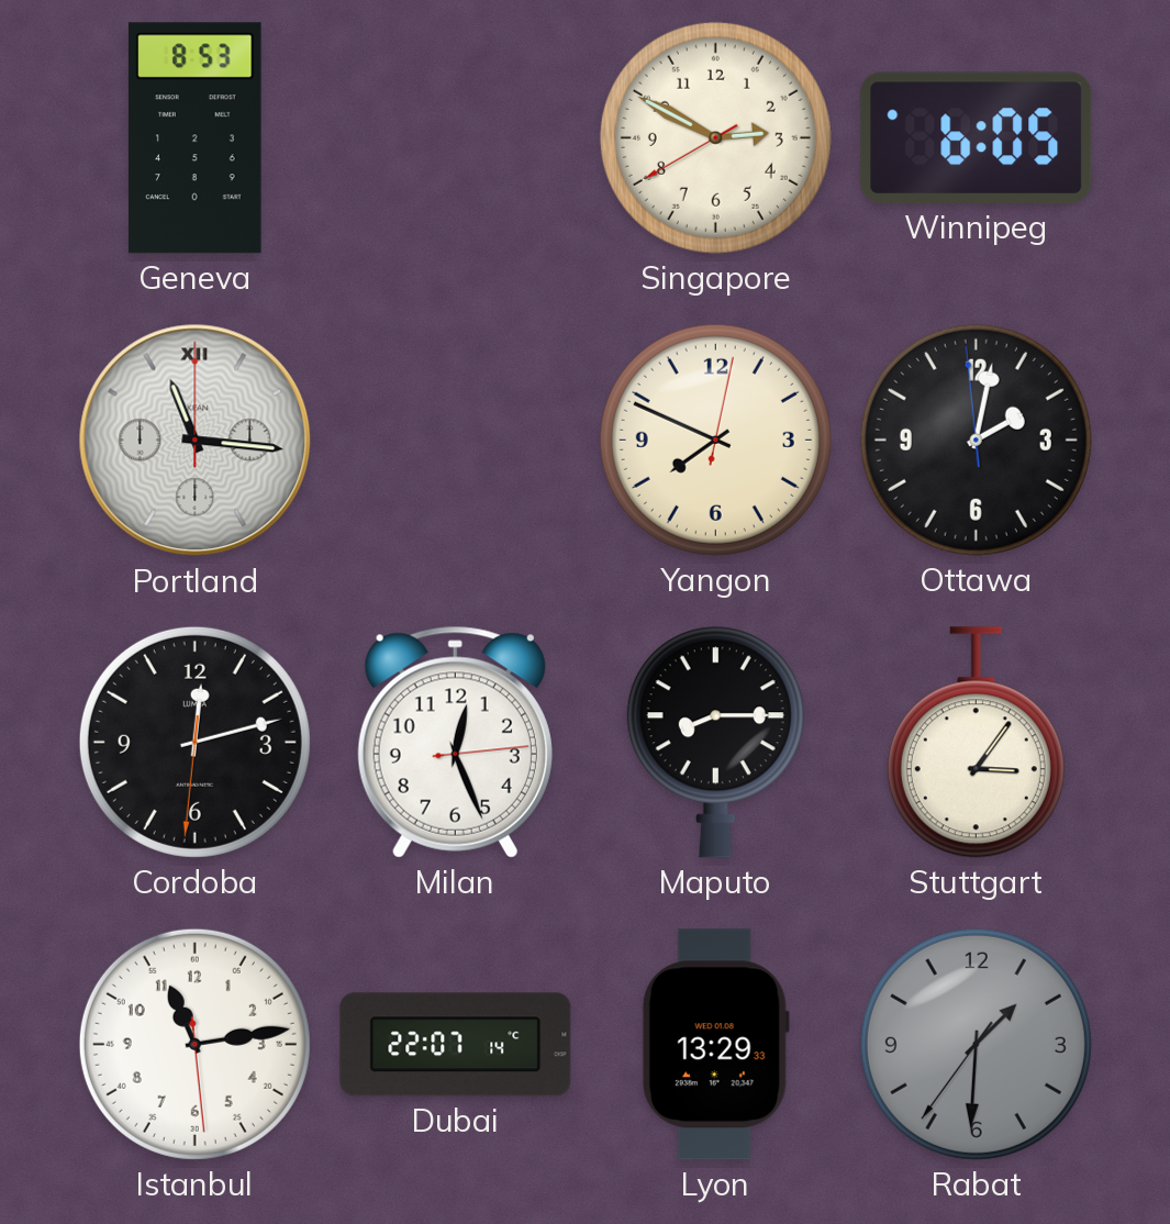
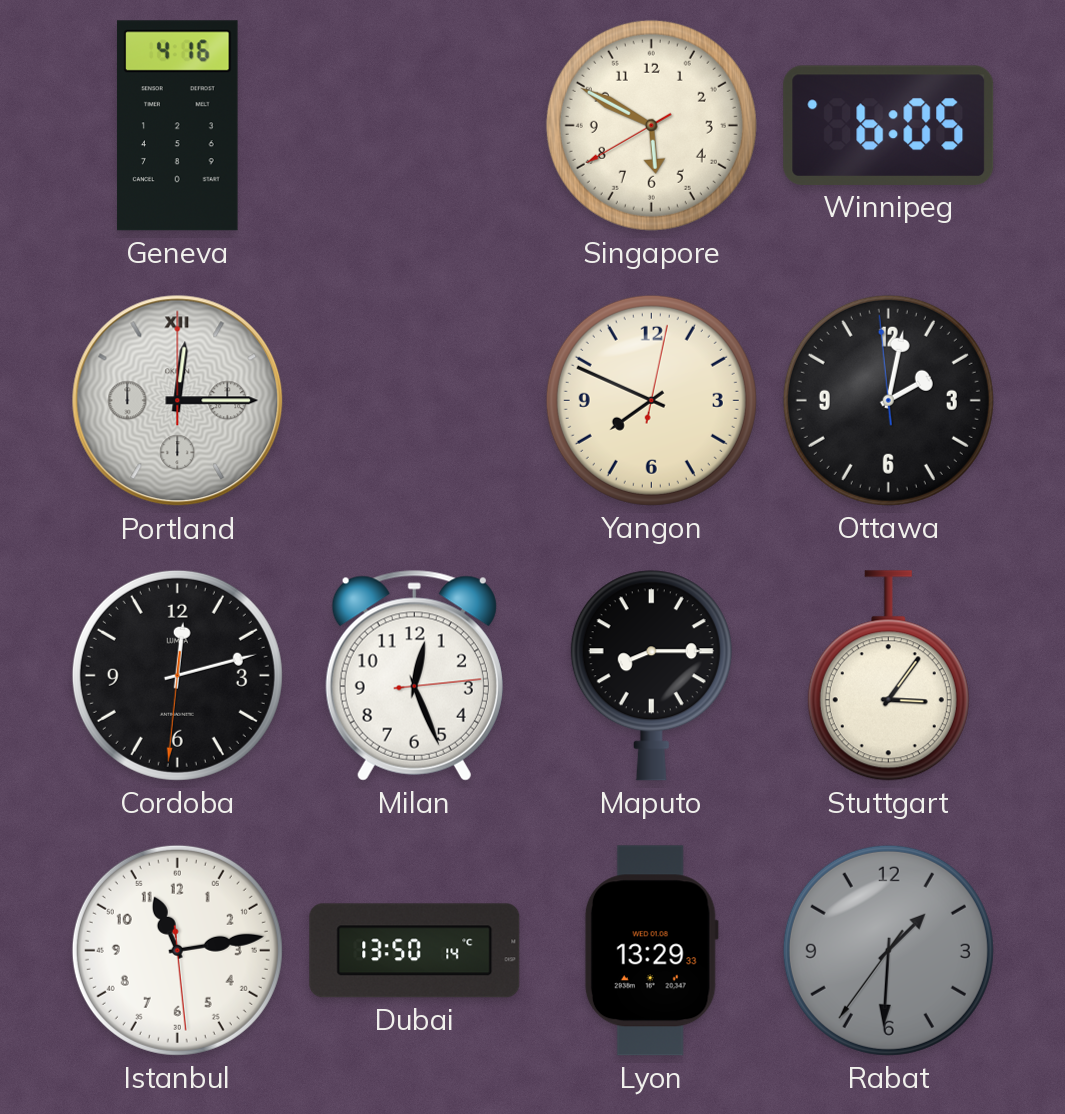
Geneva: 8:53 -> 4:16 (177, 126)
Singapore: 2:49 -> 5:49 (651, 125)
Portland: 11:16 -> 12:15 (178, 401)
Dubai: 22:07 -> 13:50 (415, 951)
